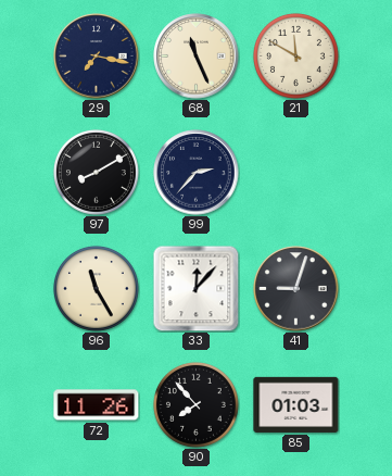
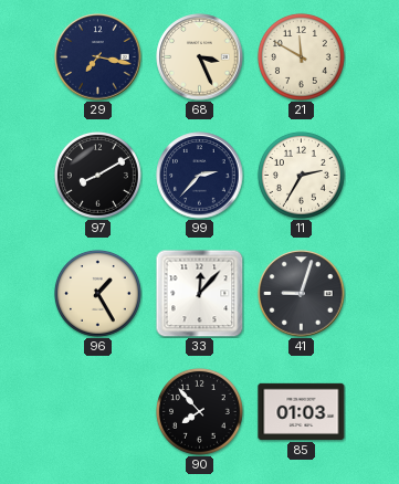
68: 11:26 -> 3:26 (200, 57)
11: none -> 2:35 (301, 175)
96: 11:25 -> 1:25 (97, 293)
72: 11:26 -> none (97, 405)
